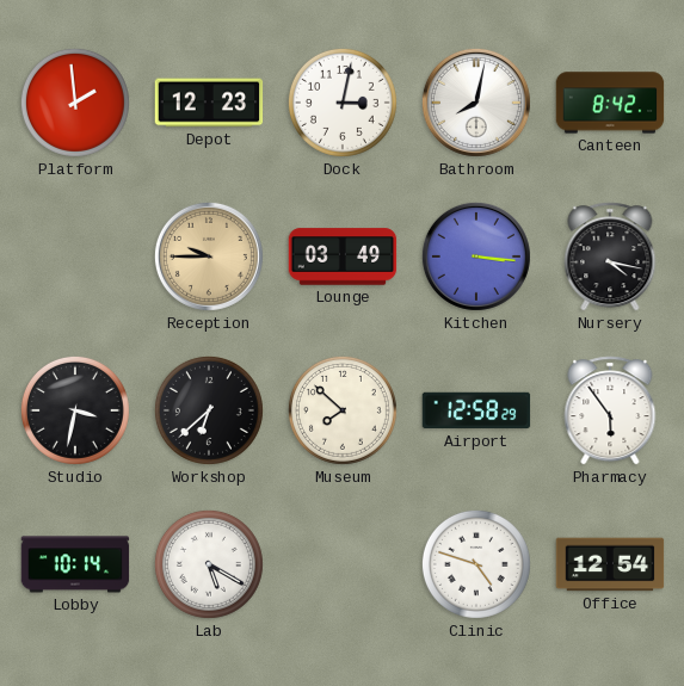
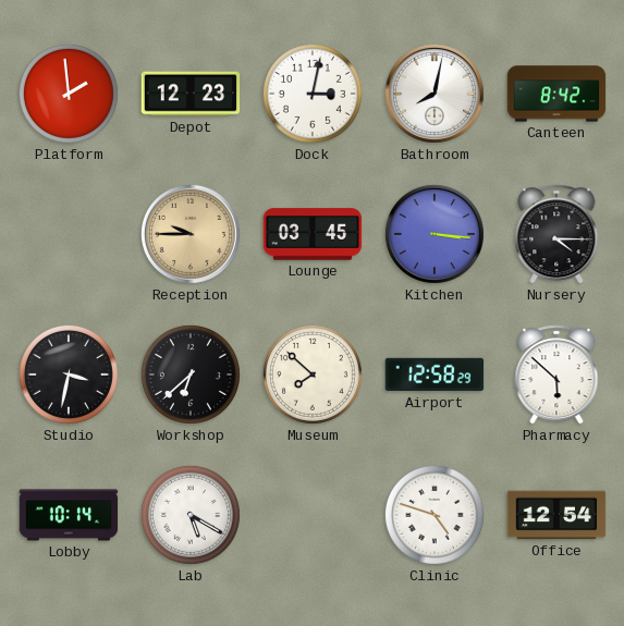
Lounge: 03:49 -> 03:45 (313, 234)
Nursery: 4:17 -> 4:15 (556, 234)
Pharmacy: 5:54 -> 5:52 (556, 375)
